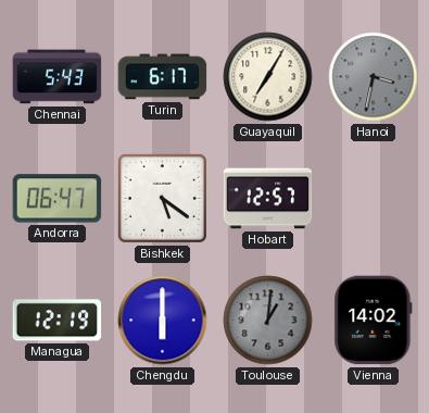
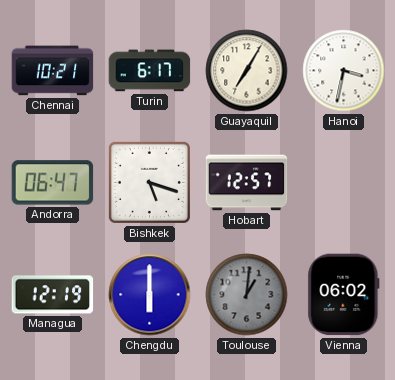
Chennai: 5:43 -> 10:21 (53, 71)
Hanoi dial: grey -> white (344, 71)
Bishkek: 5:21 -> 5:18 (149, 182)
Vienna: 14:02 -> 06:02 (344, 295)
